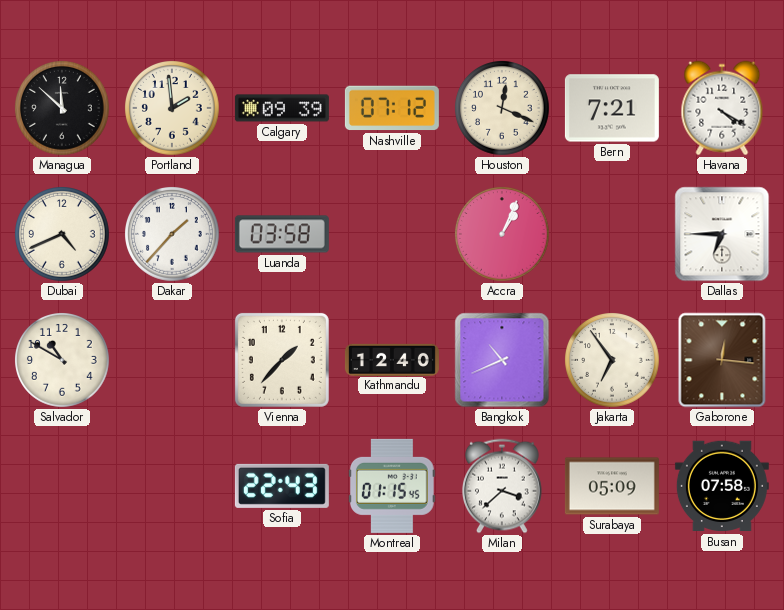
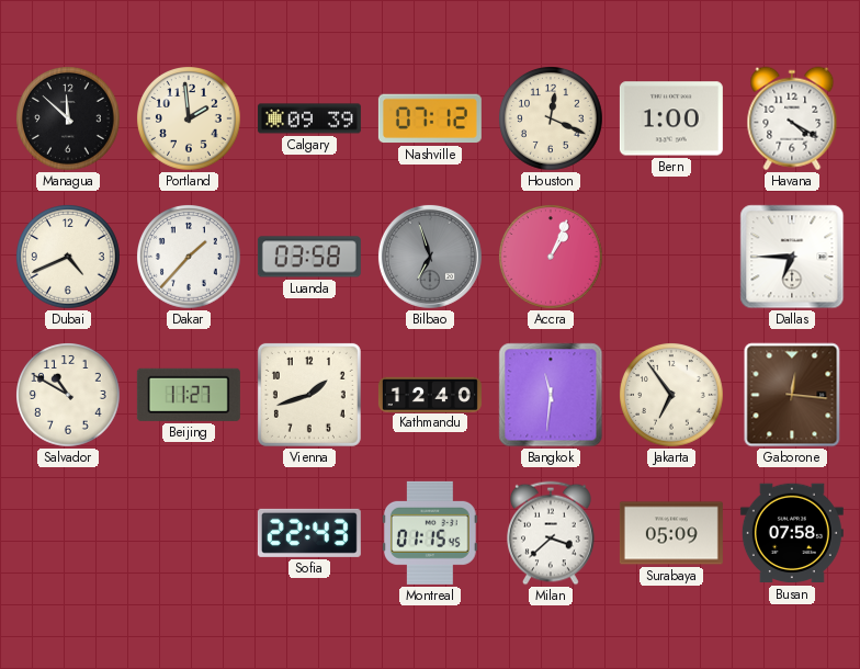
Bern: 7:21 -> 1:00 (671, 118)
Bilbao: none -> 6:57 (430, 257)
Beijing: none -> 11:27 (189, 395)
Vienna: 1:37 -> 1:42 (309, 395)
Bangkok: 10:41 -> 11:31 (551, 395)
